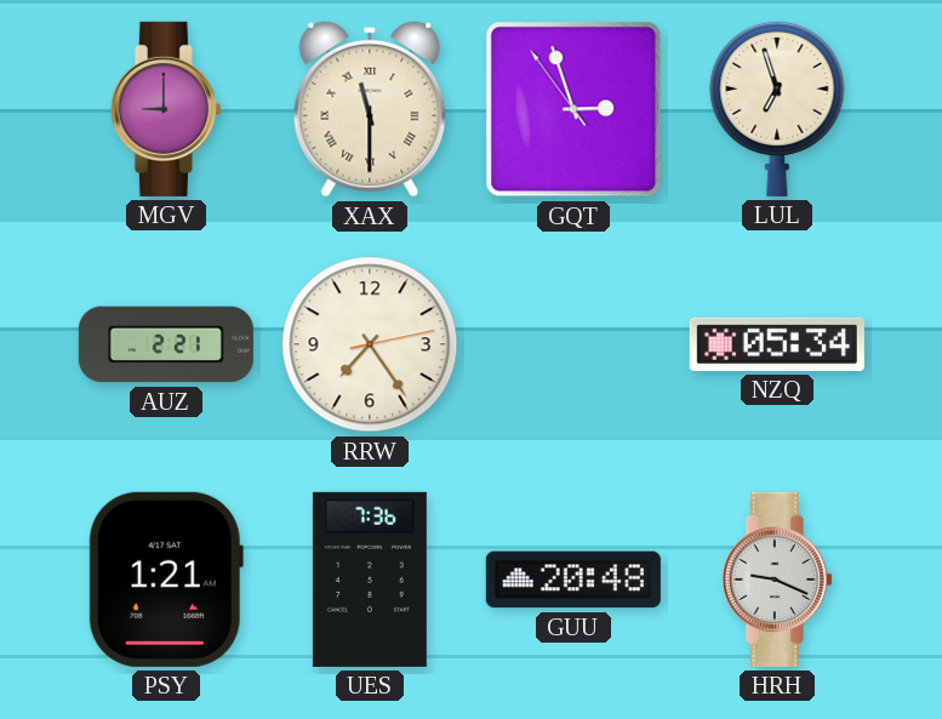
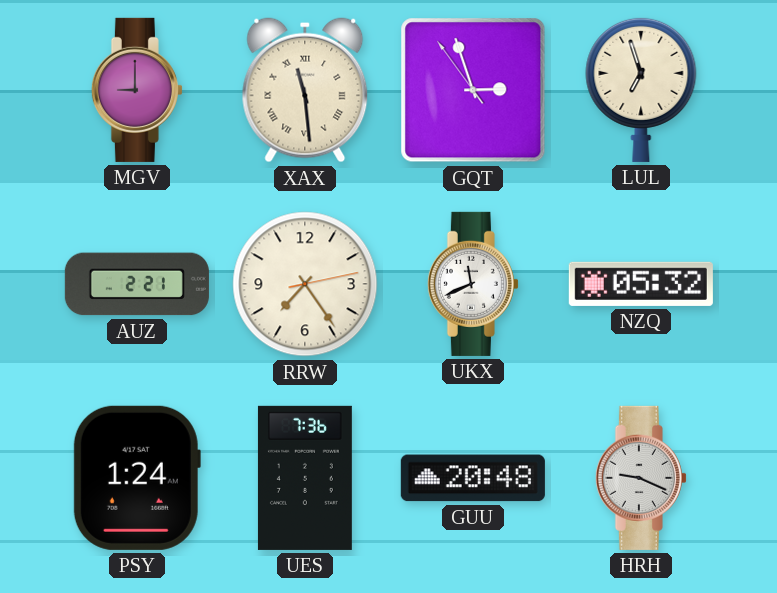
XAX: 11:30 -> 11:29 (305, 90)
UKX: none -> 11:41 (473, 284)
NZQ: 05:34 -> 05:32 (641, 284)
PSY: 1:21 -> 1:24 (137, 478)
